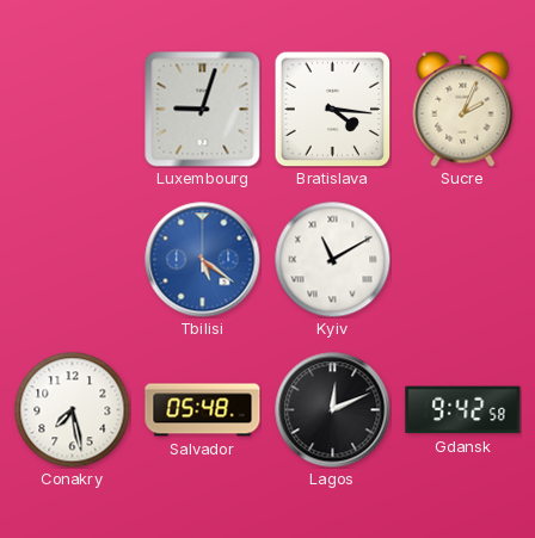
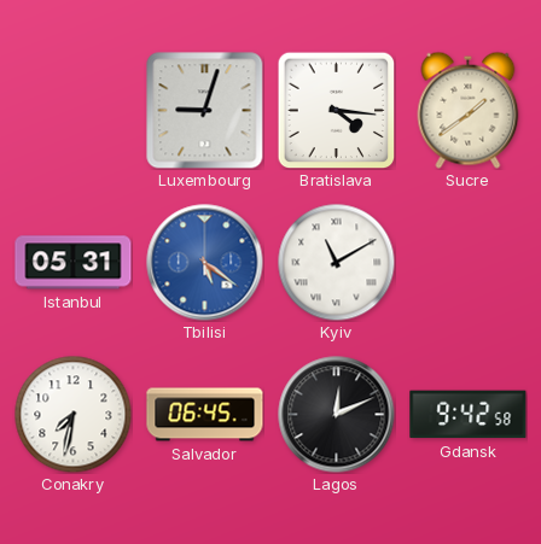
Sucre: 2:04 -> 1:39 (469, 110)
Istanbul: none -> 05:31 (74, 263)
Conakry: 7:28 -> 7:32 (72, 414)
Salvador: 05:48 -> 06:45 (205, 415)
